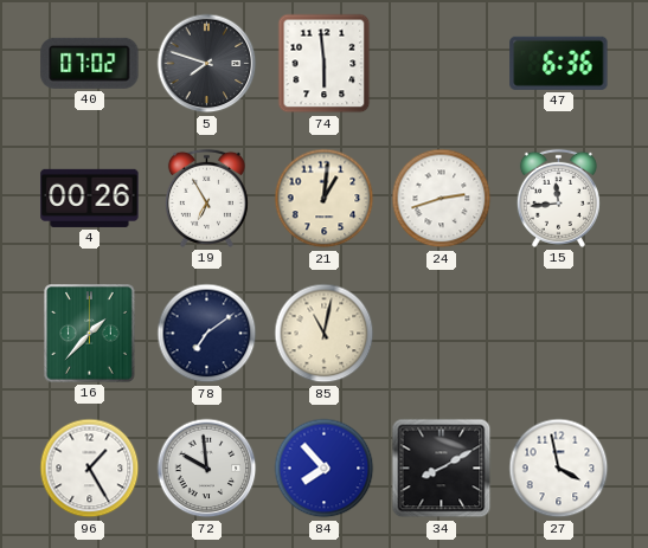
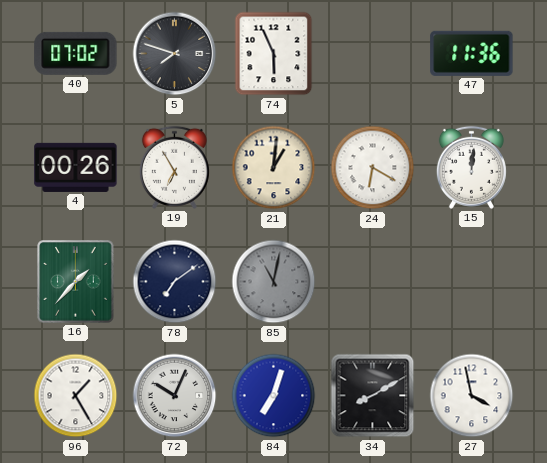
74: 5:59 -> 5:56 (274, 54)
47: 6:36 -> 11:36 (472, 53)
24: 2:42 -> 6:20 (373, 168)
15: 11:44 -> 12:01 (471, 167)
85 dial: cream -> grey (274, 282)
72: 9:59 -> 10:04 (175, 396)
84: 7:53 -> 7:03 (274, 396)
